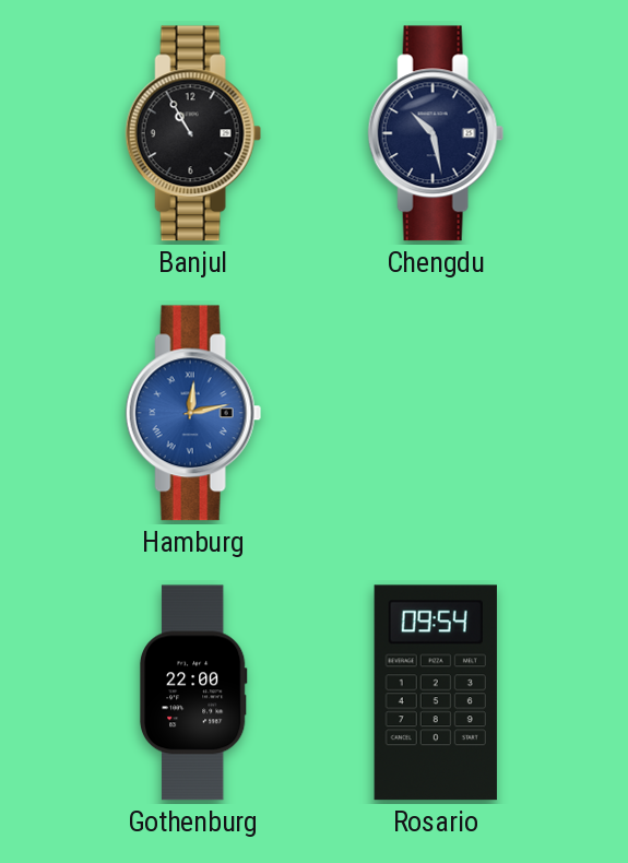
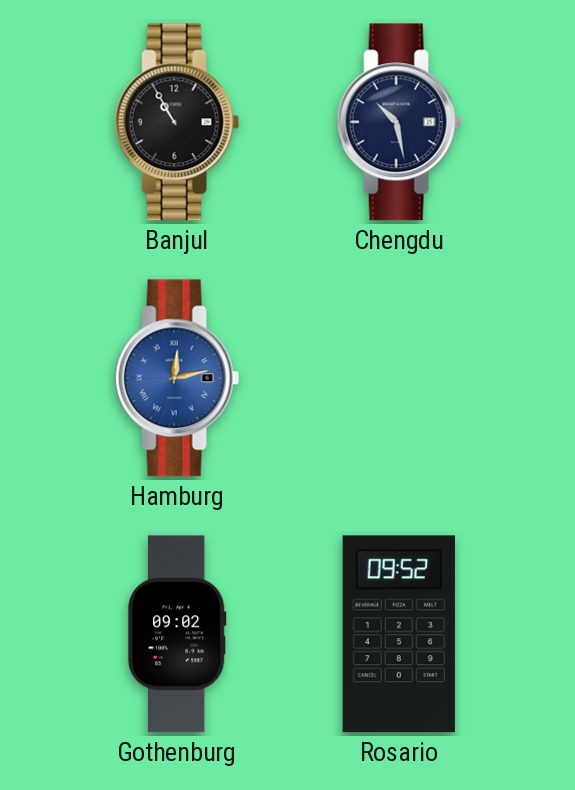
Gothenburg: 22:00 -> 09:02 (177, 634)
Rosario: 09:54 -> 09:52 (399, 634)
